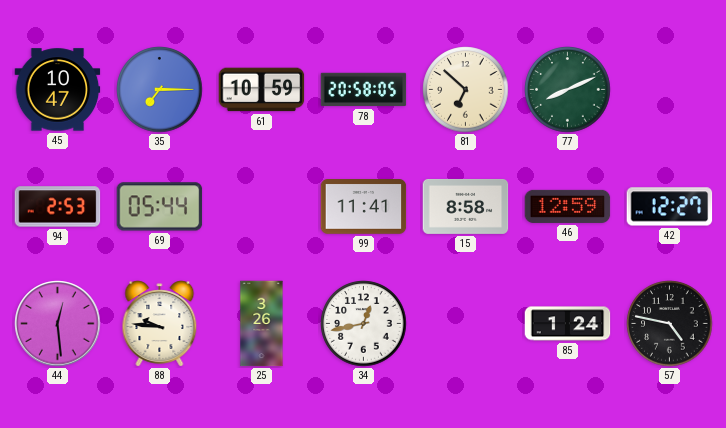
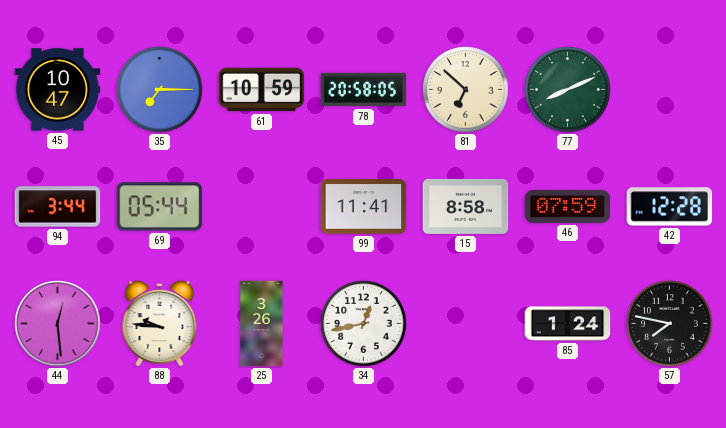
94: 2:53 -> 3:44 (58, 207)
46: 12:59 -> 07:59 (568, 206)
42: 12:27 -> 12:28 (670, 207)
57: 4:47 -> 7:47 (670, 324)
